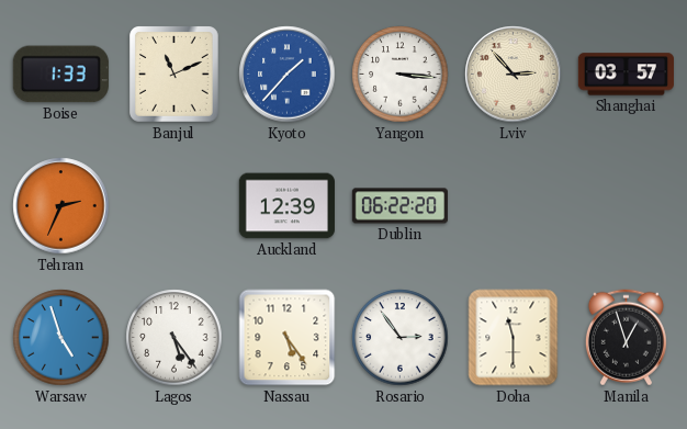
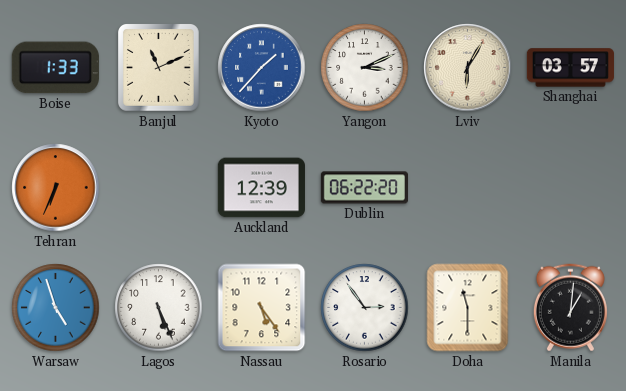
Yangon: 3:16 -> 3:11 (365, 68)
Lviv: 2:53 -> 6:05 (468, 68)
Tehran: 2:34 -> 6:34 (56, 188)
Lagos: 5:24 -> 5:26 (159, 308)
Manila: 12:57 -> 1:01 (570, 308)
